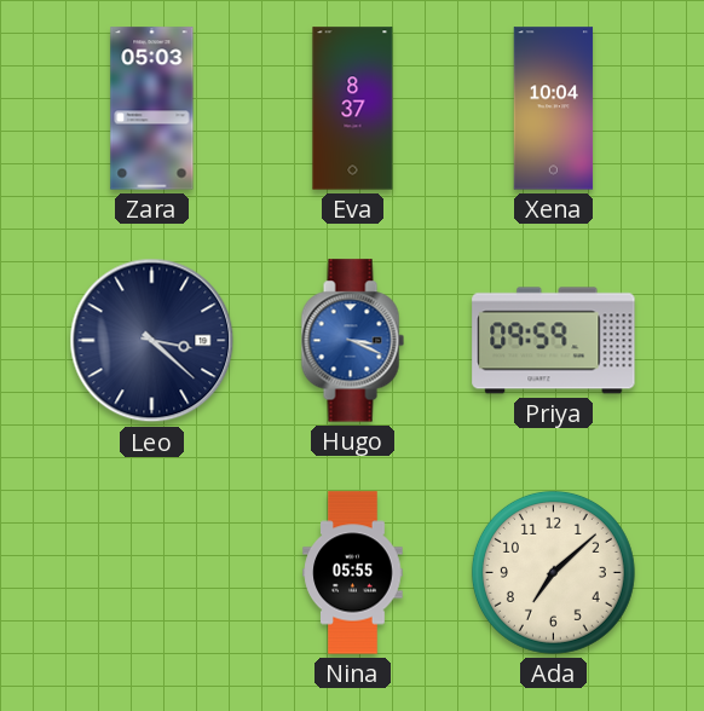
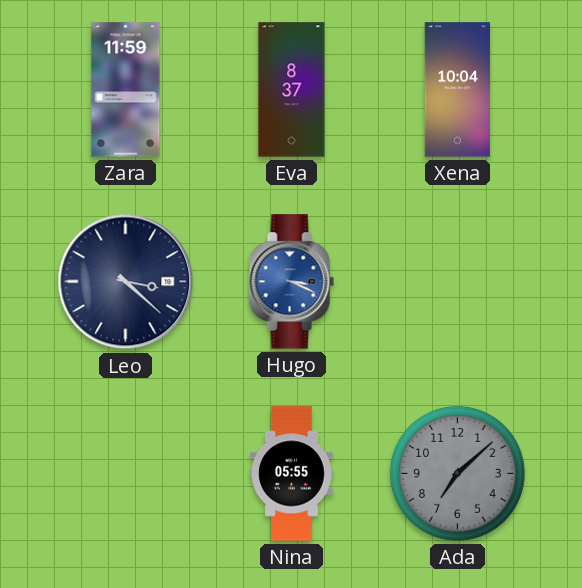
Zara: 05:03 -> 11:59 (126, 90)
Priya: 09:59 -> none (554, 341)
Ada dial: cream -> grey (457, 473)
